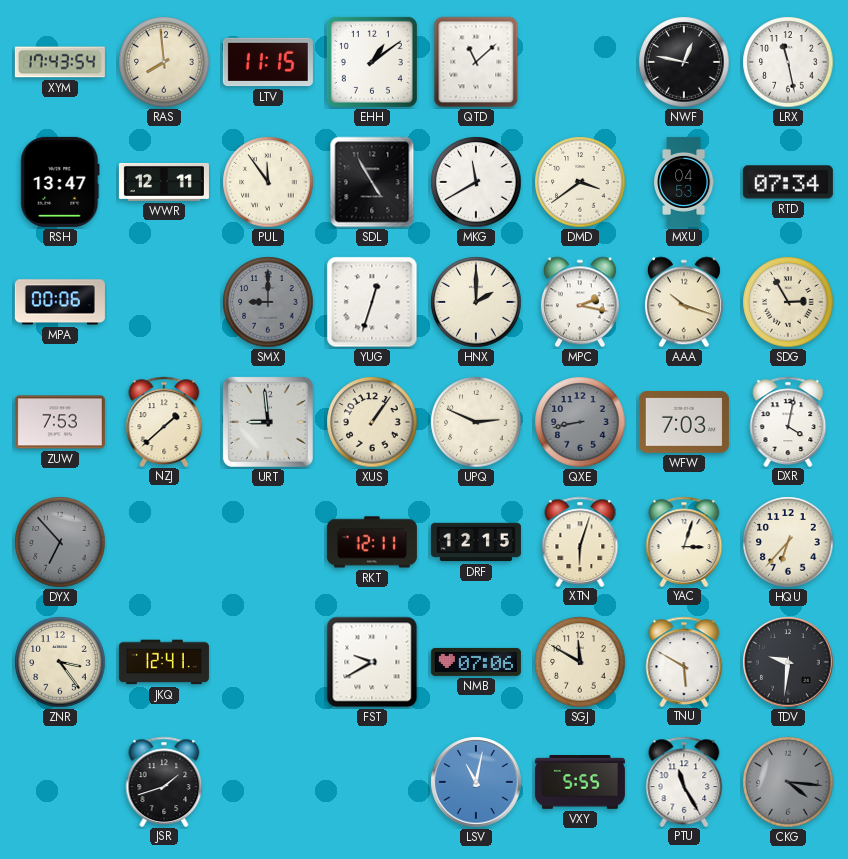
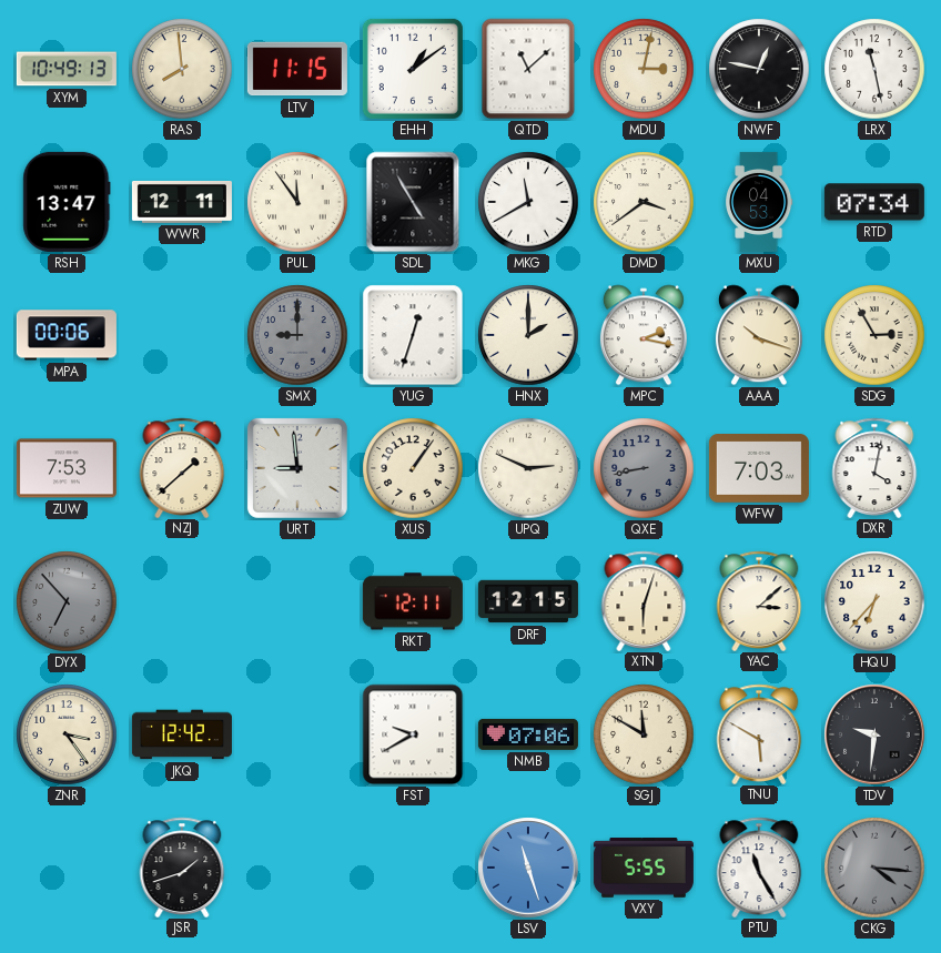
XYM: 17:43 -> 10:49 (67, 69)
MDU: none -> 3:02 (644, 69)
YAC: 3:03 -> 3:08 (759, 600)
JKQ: 12:41 -> 12:42 (182, 734)
LSV: 11:02 -> 11:27 (528, 868)
